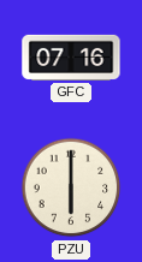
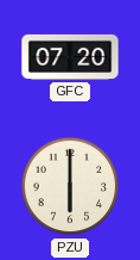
GFC: 07:16 -> 07:20 (70, 57)
